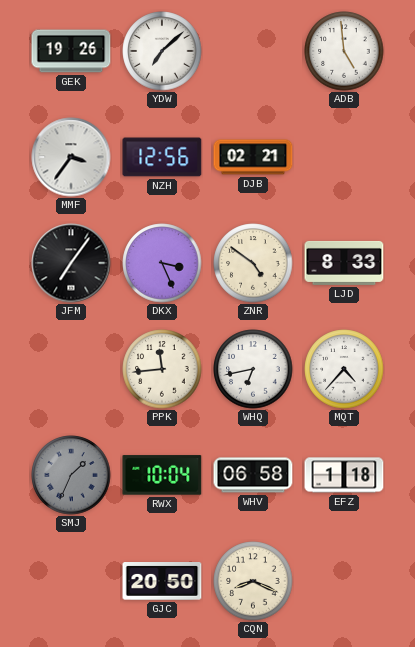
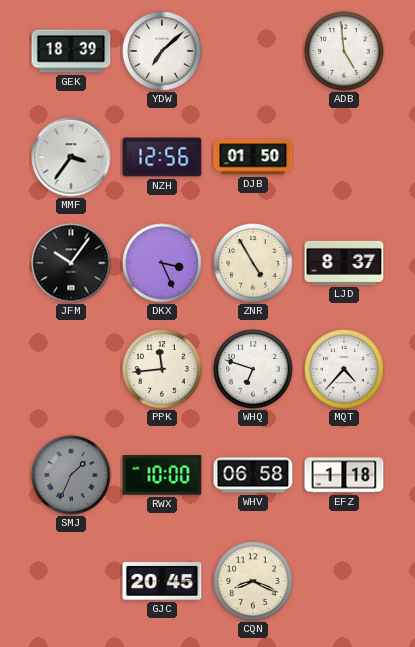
GEK: 19:26 -> 18:39 (71, 51)
DJB: 02:21 -> 01:50 (253, 157)
JFM: 7:06 -> 10:06 (71, 263)
ZNR: 4:51 -> 4:55 (253, 263)
LJD: 8:33 -> 8:37 (344, 263)
WHQ: 6:43 -> 6:48 (253, 369)
RWX: 10:04 -> 10:00 (162, 475)
GJC: 20:50 -> 20:45 (162, 582)
